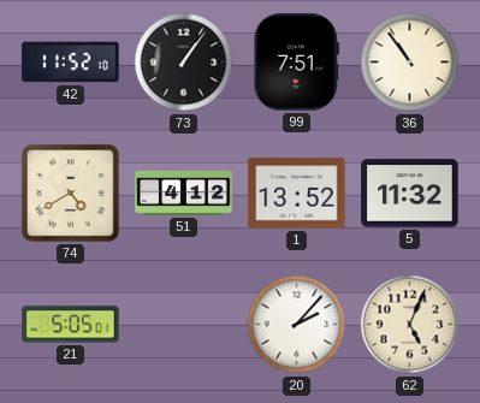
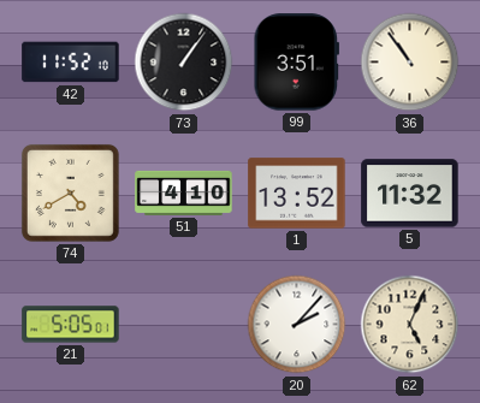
99: 7:51 -> 3:51 (297, 63)
51: 4:12 -> 4:10 (184, 192)
